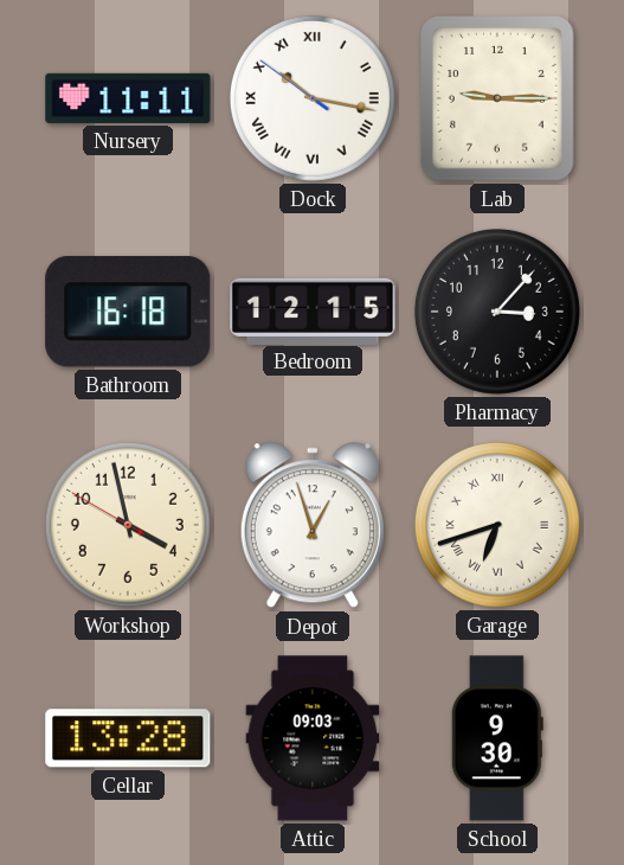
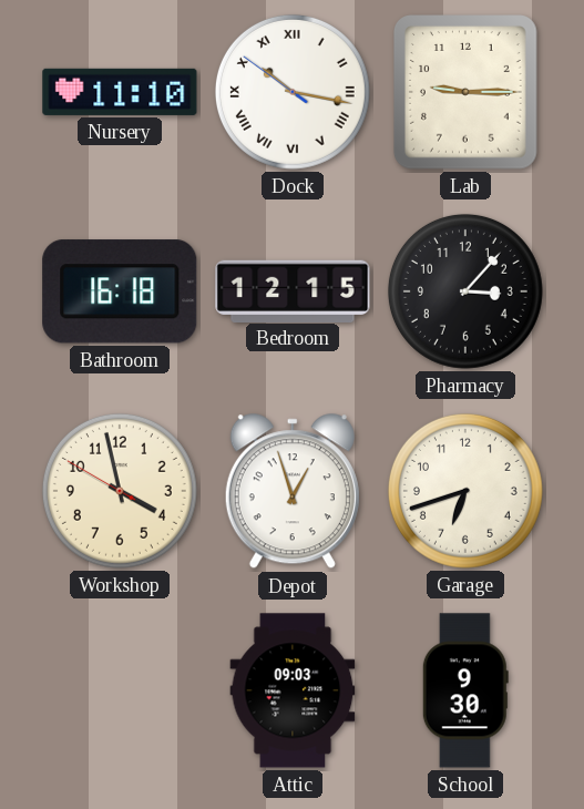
Nursery: 11:11 -> 11:10 (120, 92)
Garage numerals: Roman -> Arabic (465, 491)
Cellar: 13:28 -> none (128, 738)
